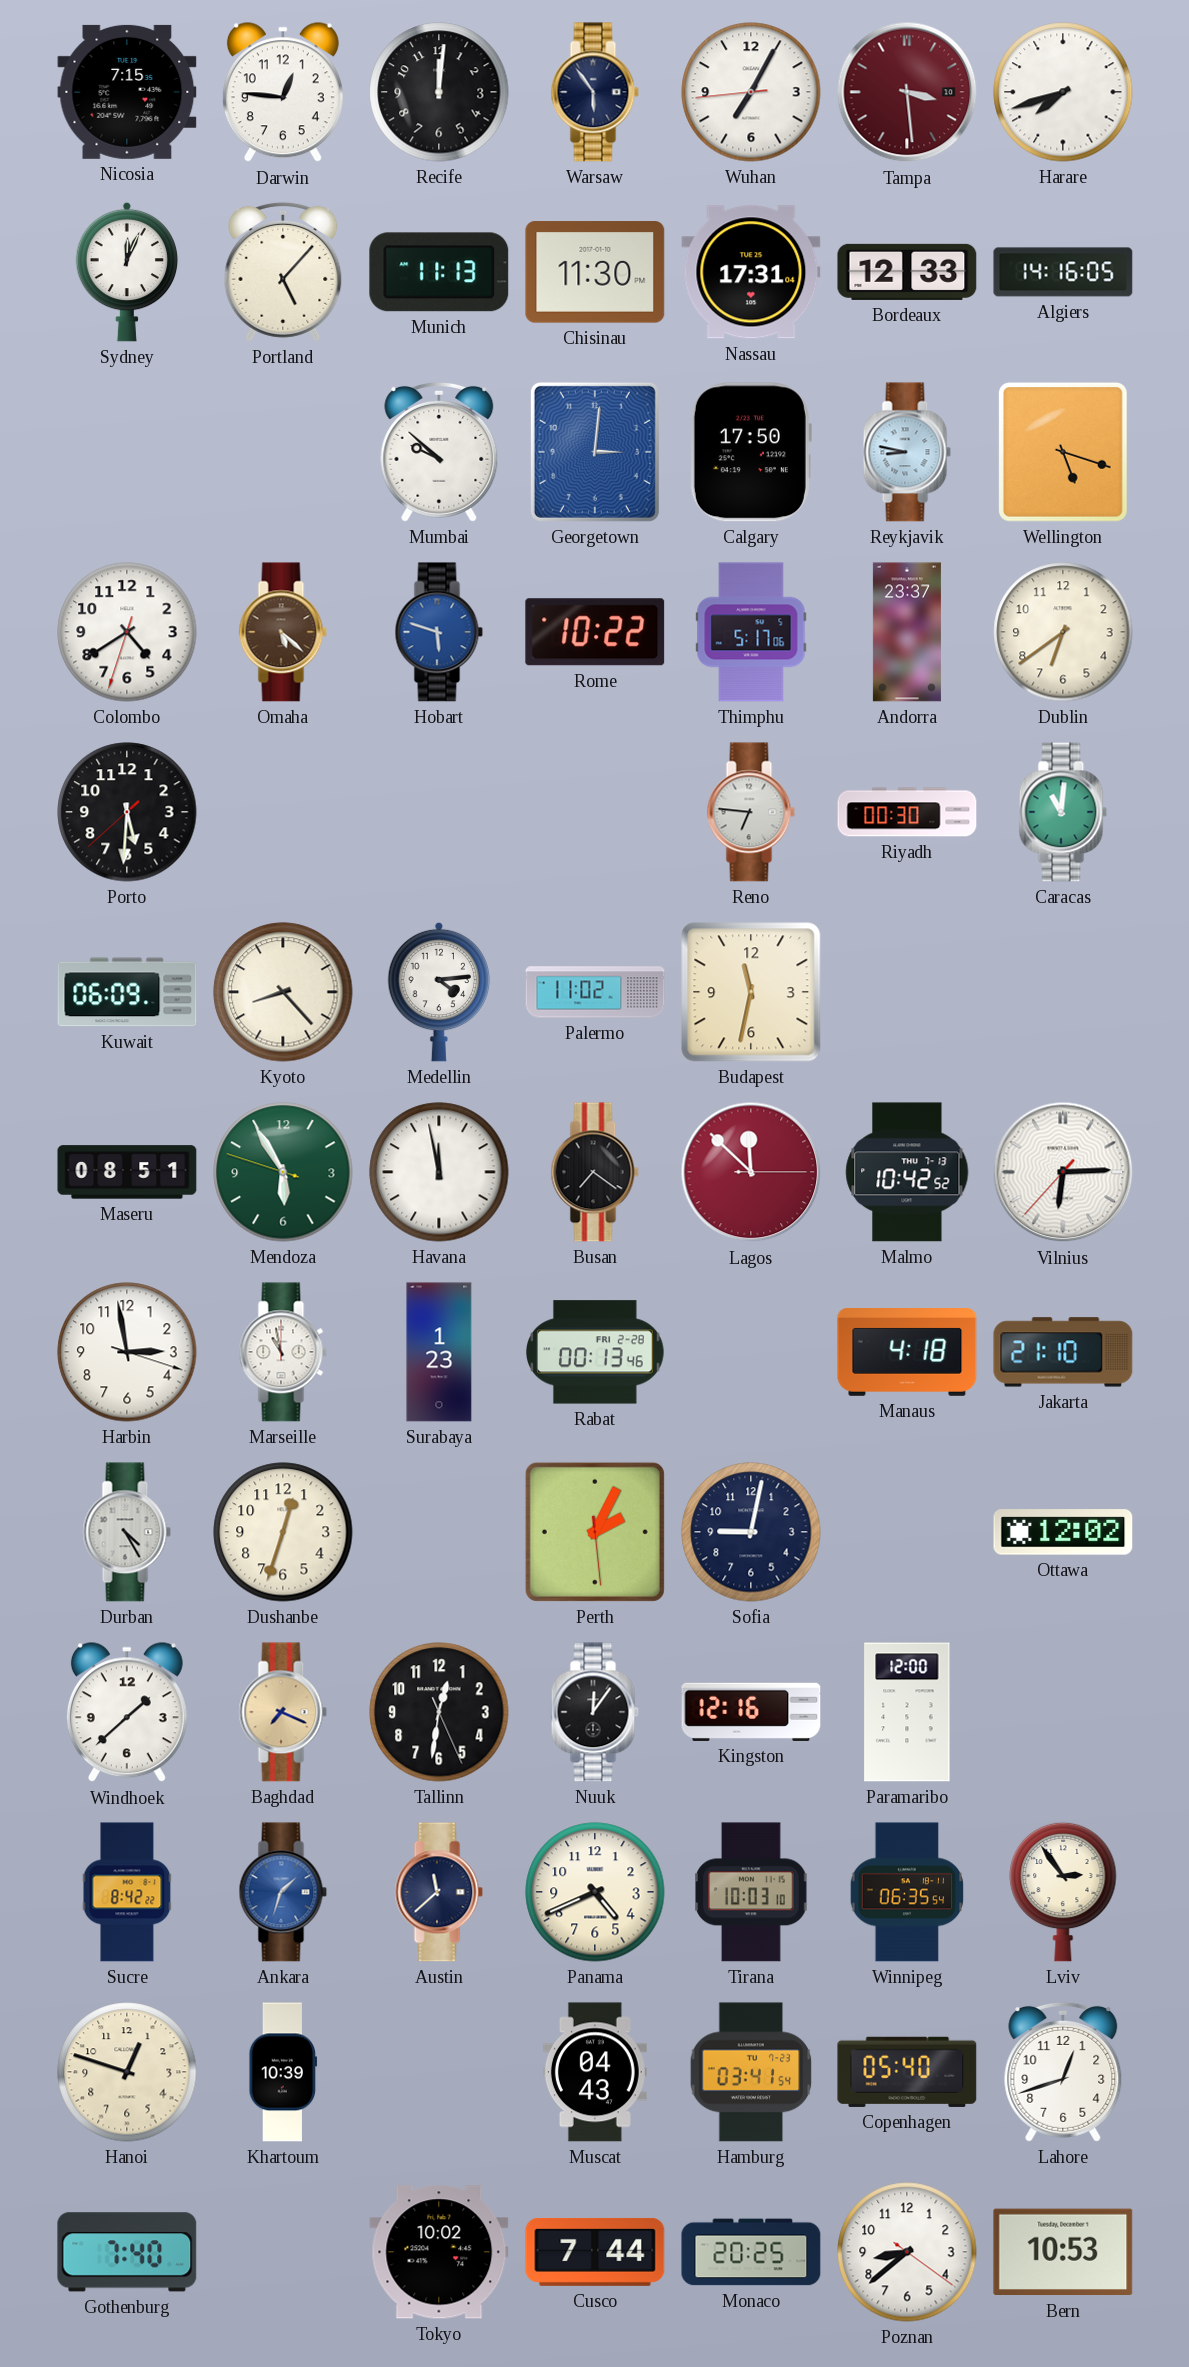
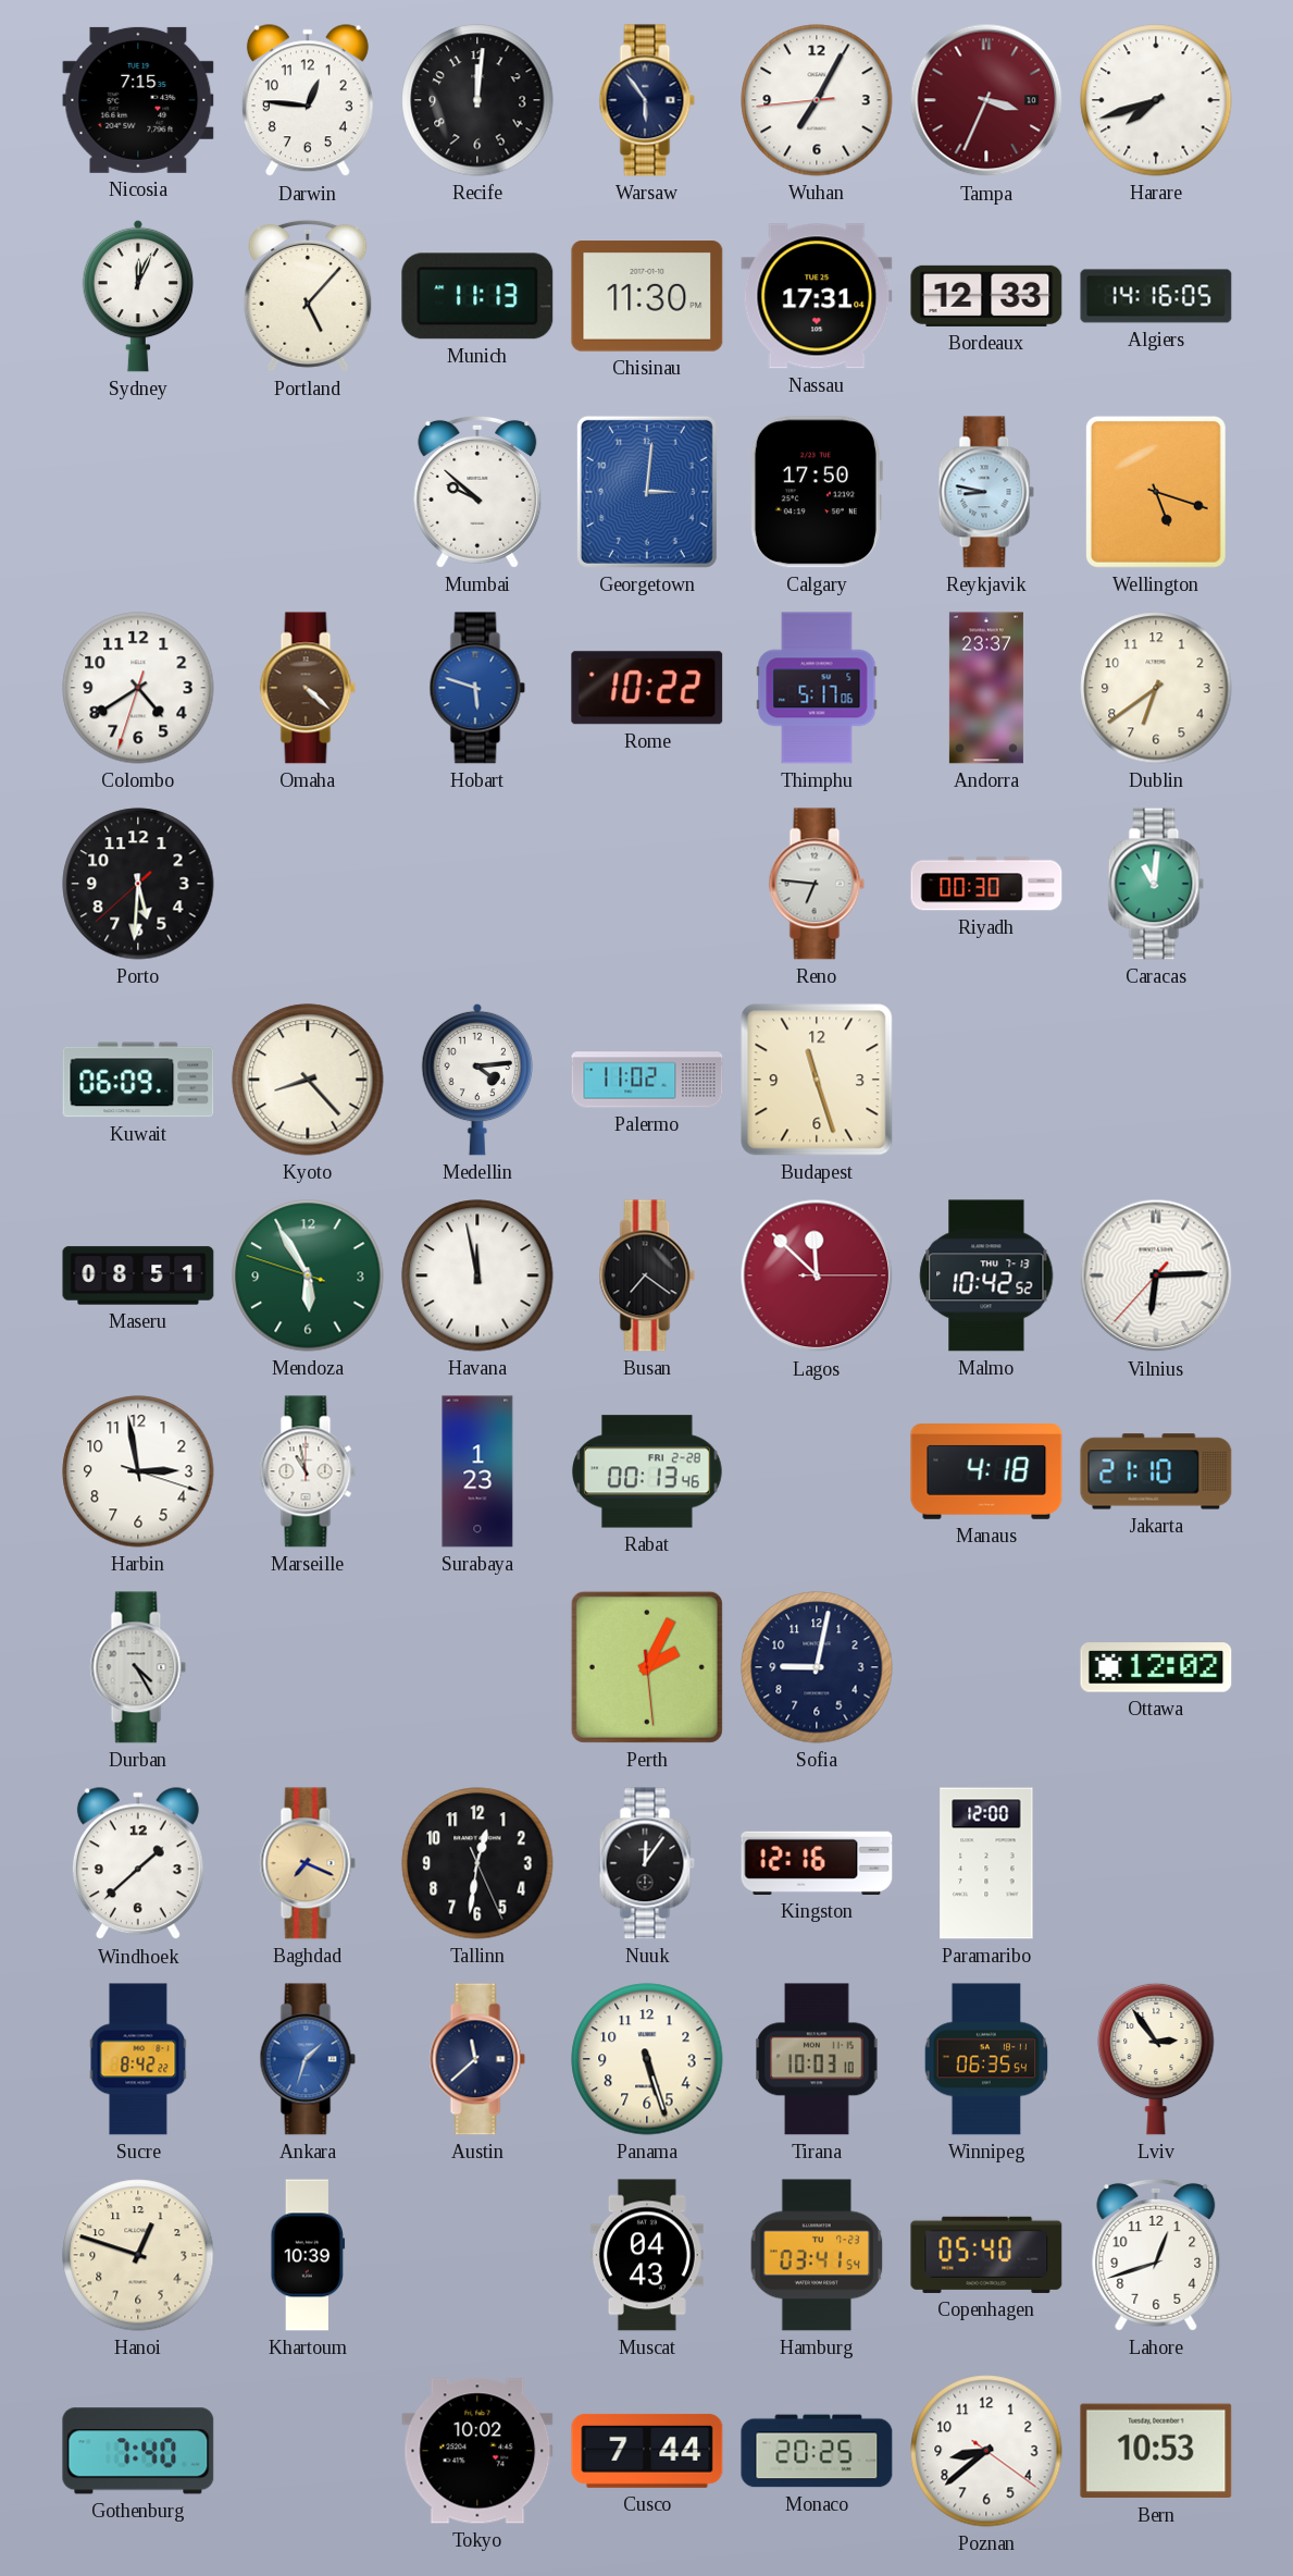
Tampa: 3:29 -> 3:34 (986, 100)
Omaha: 5:22 -> 4:22 (308, 688)
Budapest: 11:32 -> 11:27 (817, 1080)
Dushanbe: 12:33 -> none (283, 1532)
Panama: 4:41 -> 5:27 (647, 2059)
